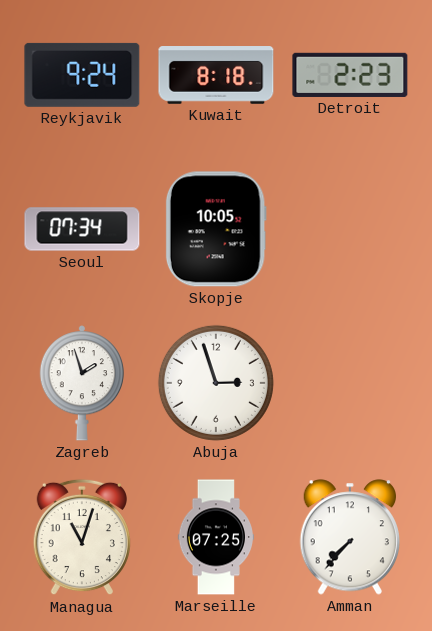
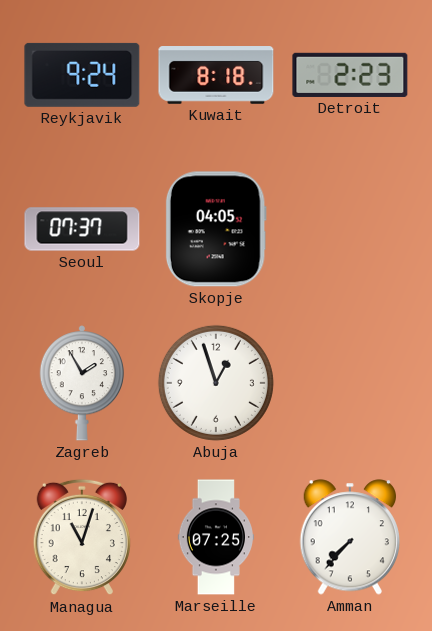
Seoul: 07:34 -> 07:37 (82, 229)
Skopje: 10:05 -> 04:05 (216, 229)
Zagreb: 1:57 -> 1:55 (81, 383)
Abuja: 2:57 -> 12:57 (216, 383)
